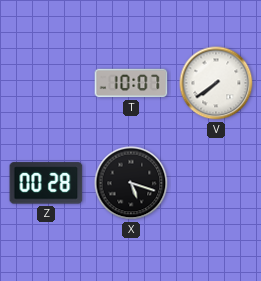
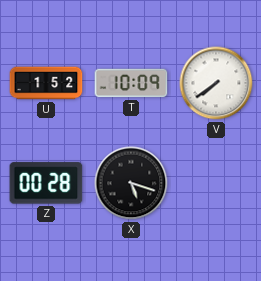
U: none -> 1:52 (46, 83)
T: 10:07 -> 10:09 (131, 83)
